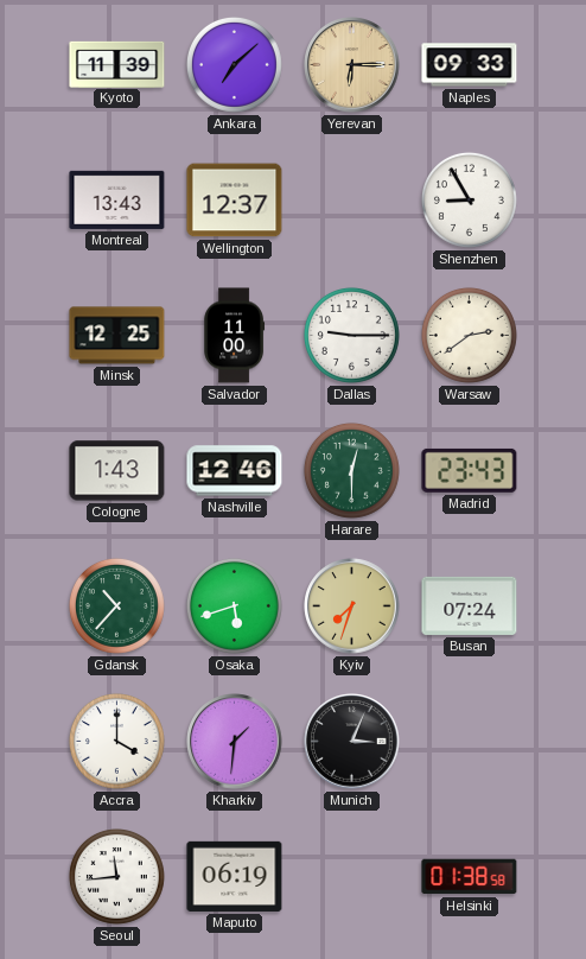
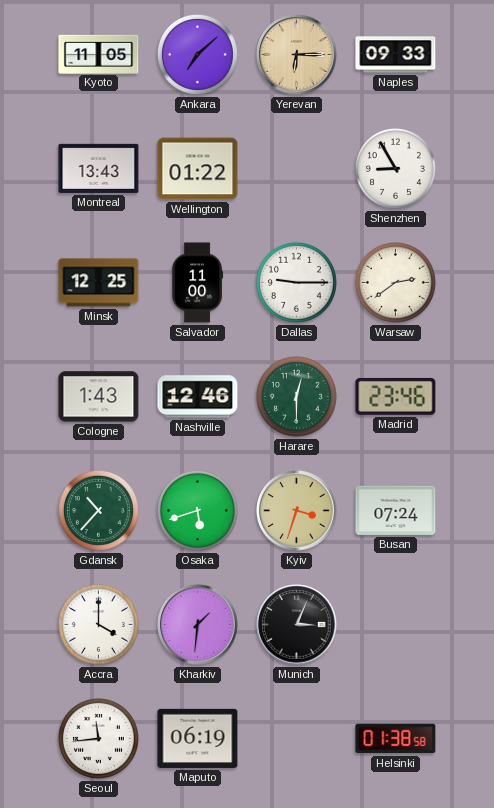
Kyoto: 11:39 -> 11:05 (99, 54)
Wellington: 12:37 -> 01:22 (198, 169)
Madrid: 23:43 -> 23:46 (396, 396)
Kyiv: 7:33 -> 3:33 (297, 511)
